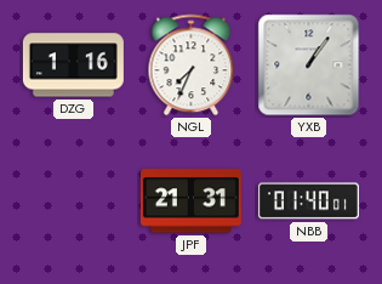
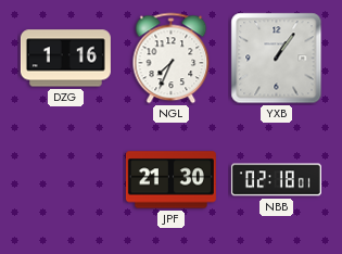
JPF: 21:31 -> 21:30 (170, 180)
NBB: 01:40 -> 02:18 (276, 180)
